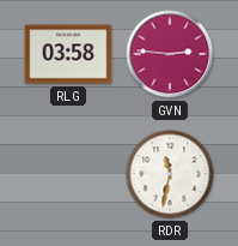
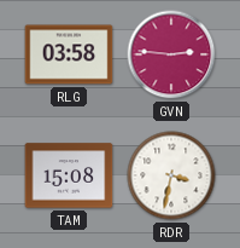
TAM: none -> 15:08 (69, 175)
RDR: 11:32 -> 3:32 (171, 175)
